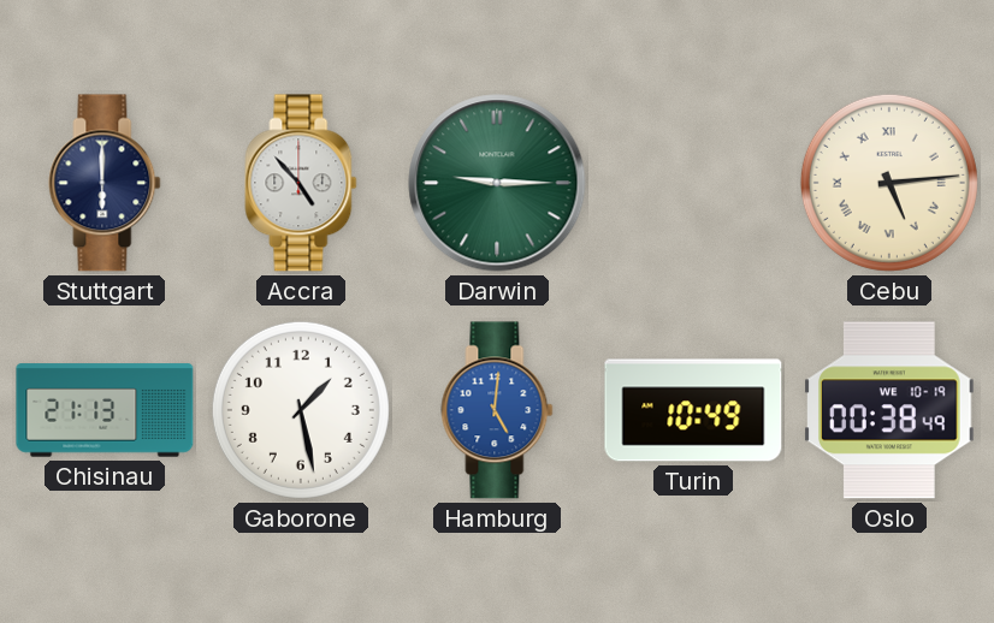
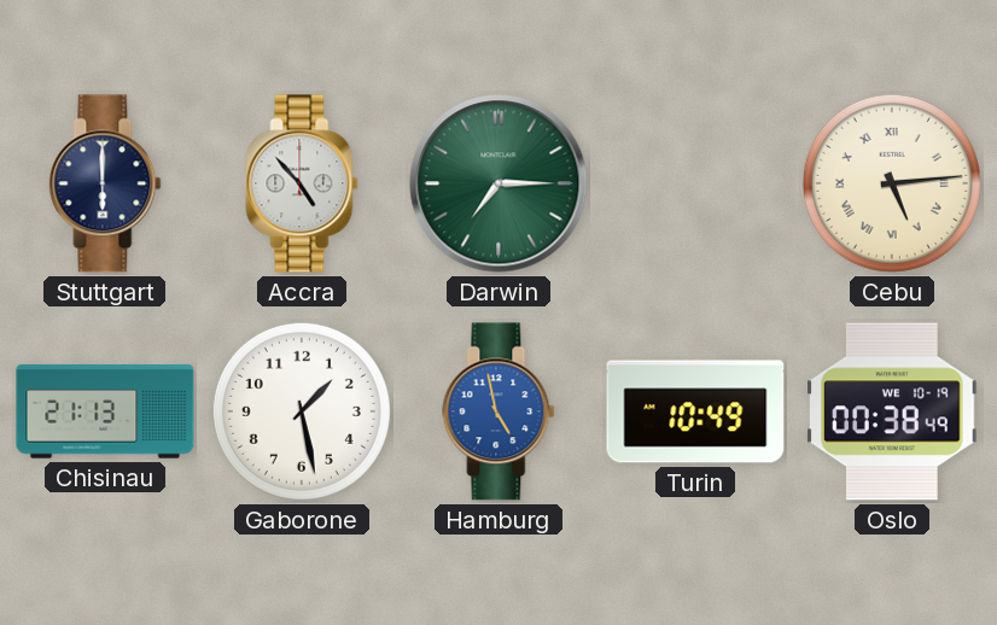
Darwin: 9:15 -> 7:15 (498, 183)
Hamburg: 5:01 -> 4:58 (498, 411)
